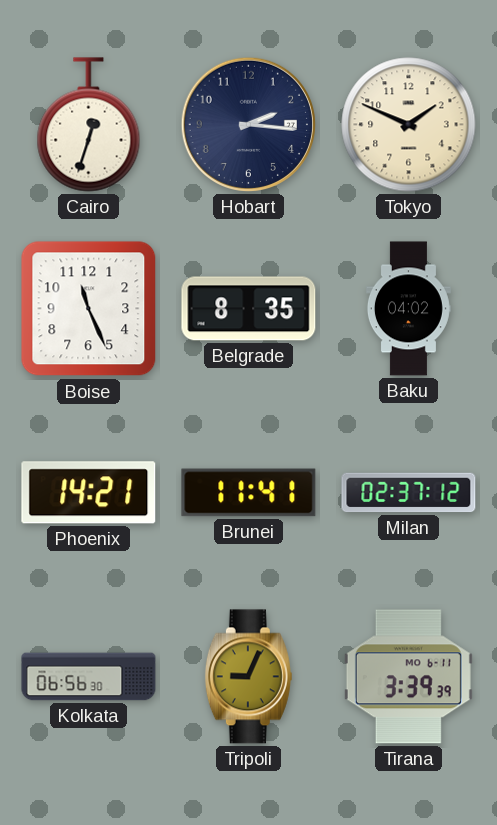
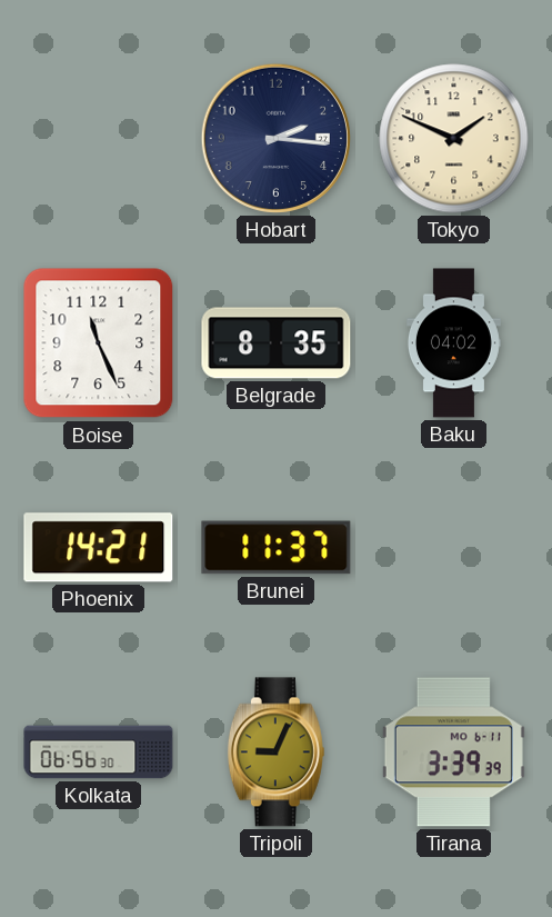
Cairo: 12:33 -> none (89, 125)
Brunei: 11:41 -> 11:37 (277, 548)
Milan: 02:37 -> none (409, 493)
